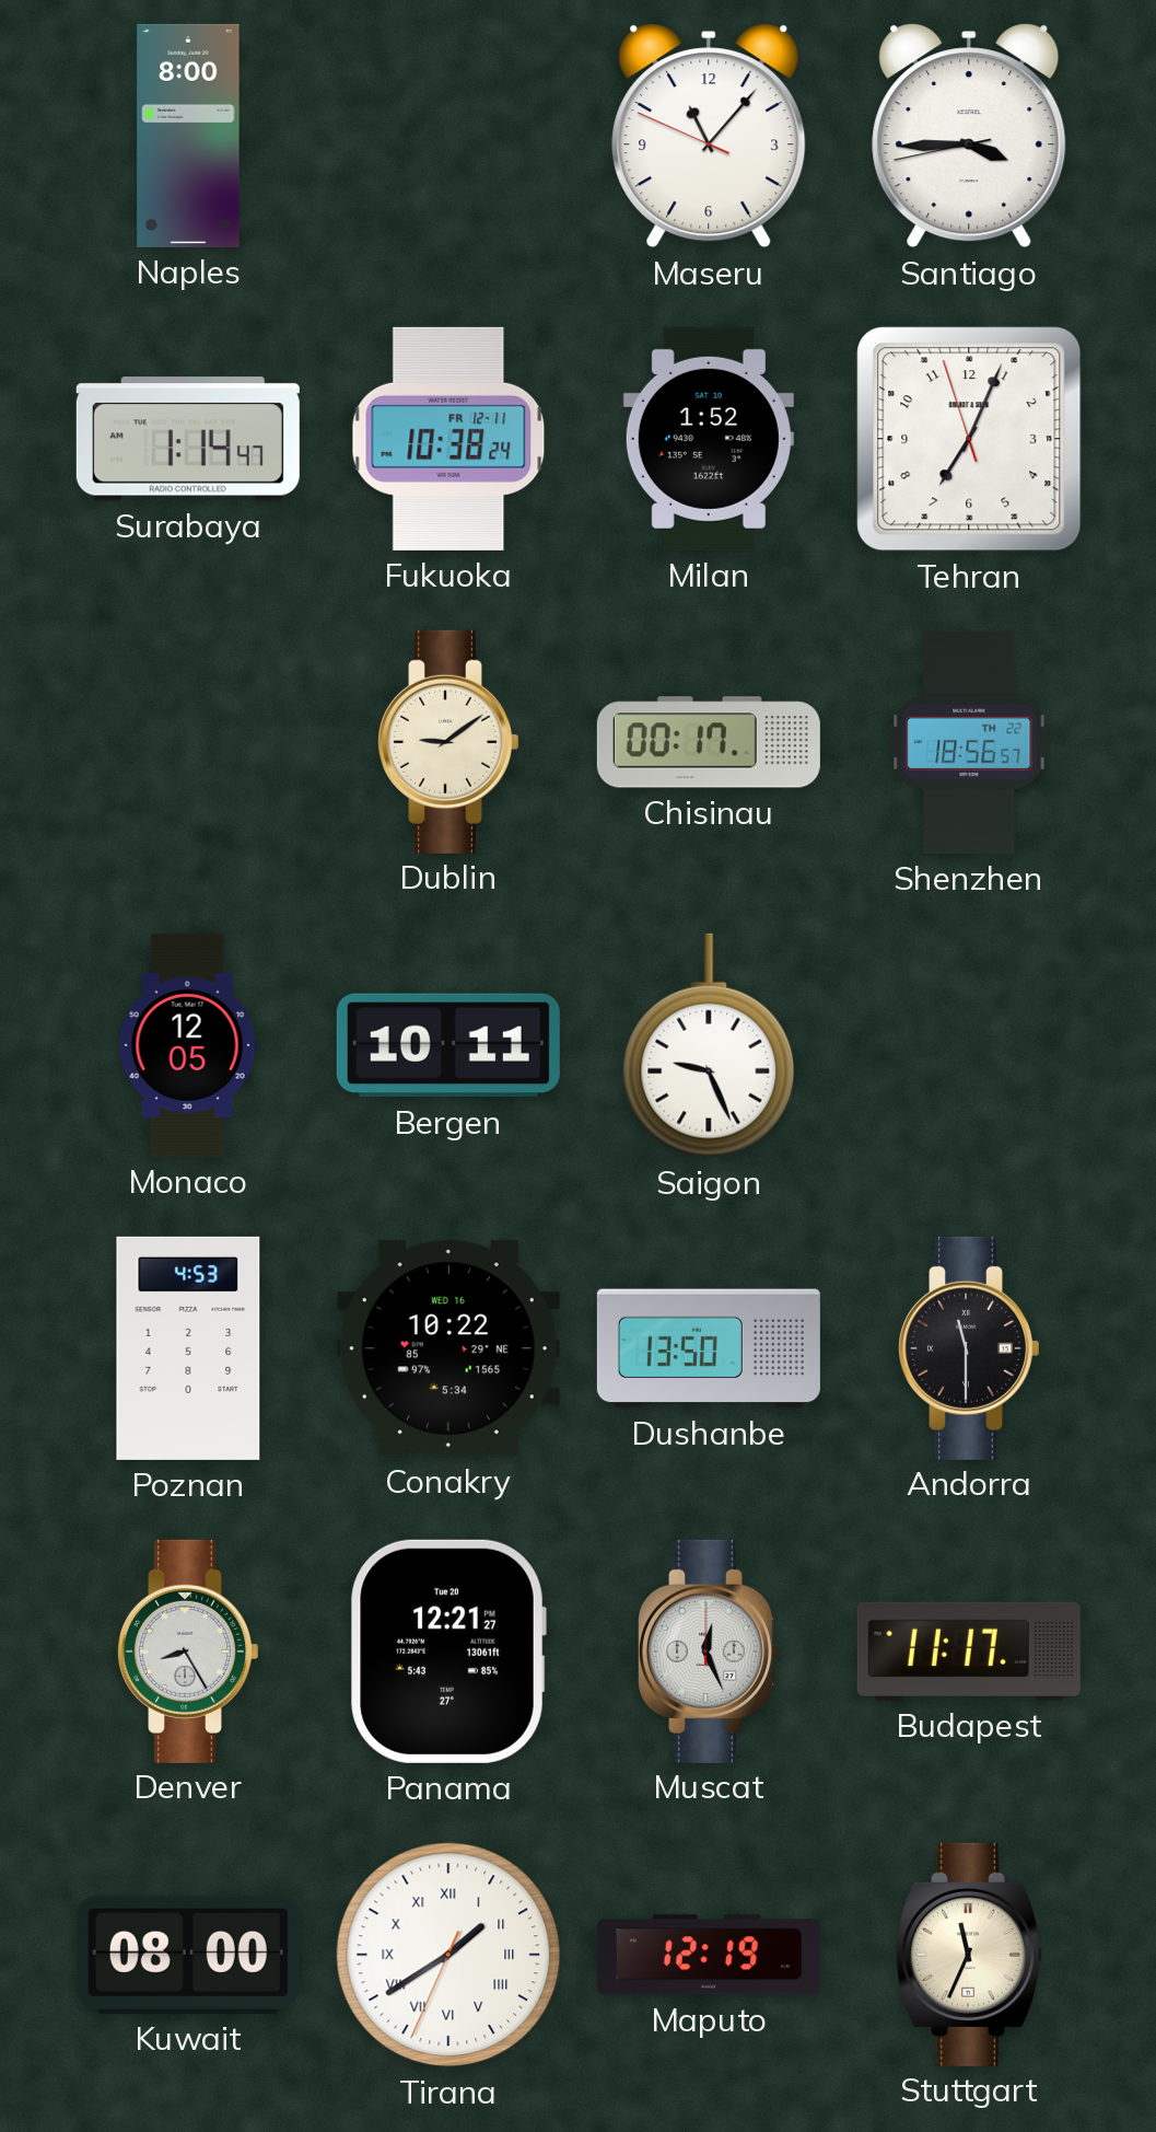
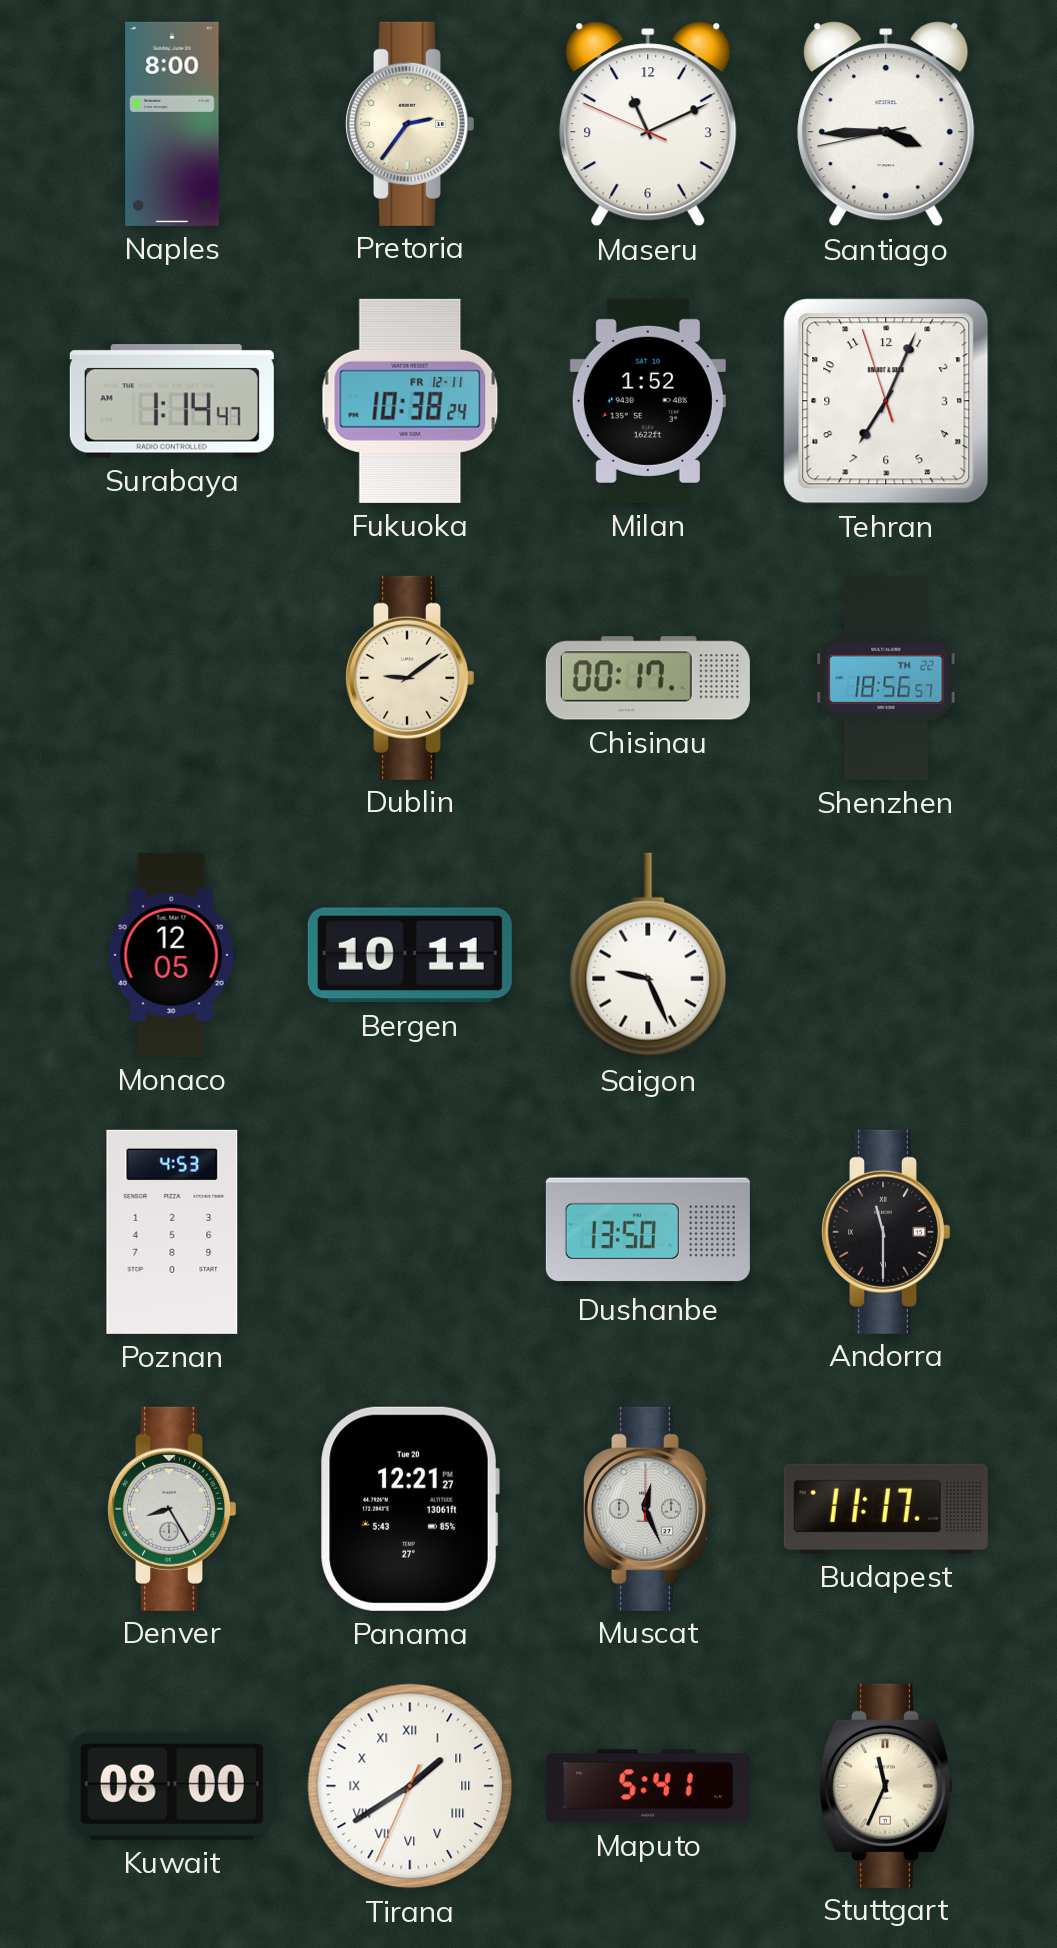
Pretoria: none -> 2:36 (411, 124)
Maseru: 11:06 -> 11:10 (648, 124)
Conakry: 10:22 -> none (448, 1348)
Maputo: 12:19 -> 5:41 (648, 1786)
